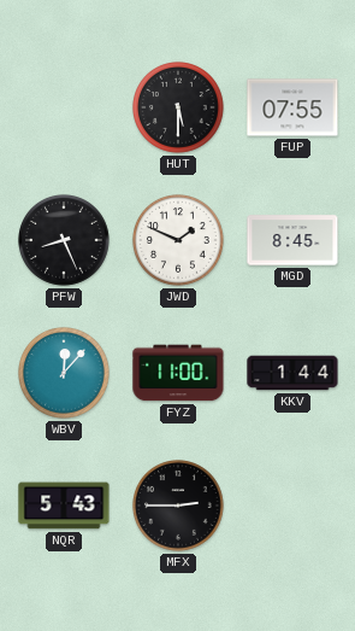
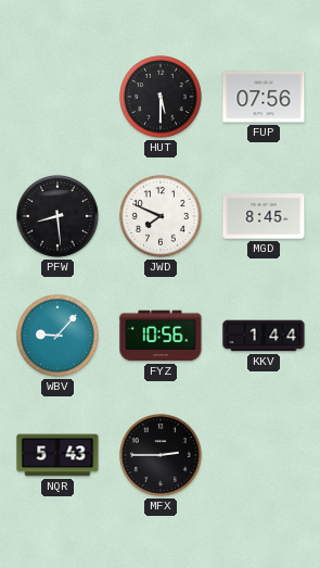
FUP: 07:55 -> 07:56 (264, 97)
PFW: 8:26 -> 8:29 (59, 217)
JWD: 1:49 -> 7:49 (162, 217)
WBV: 12:07 -> 9:07 (59, 337)
FYZ: 11:00 -> 10:56 (161, 336)
